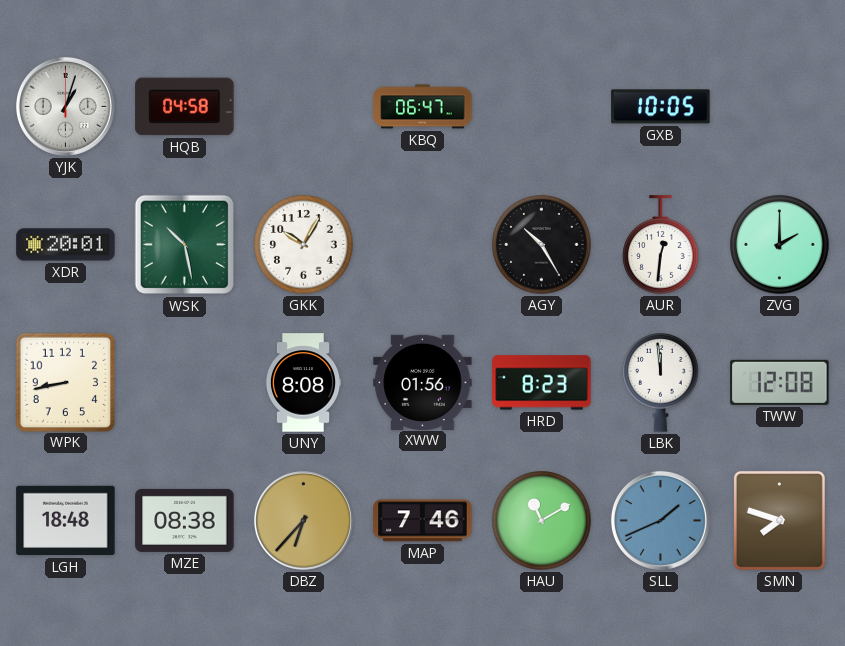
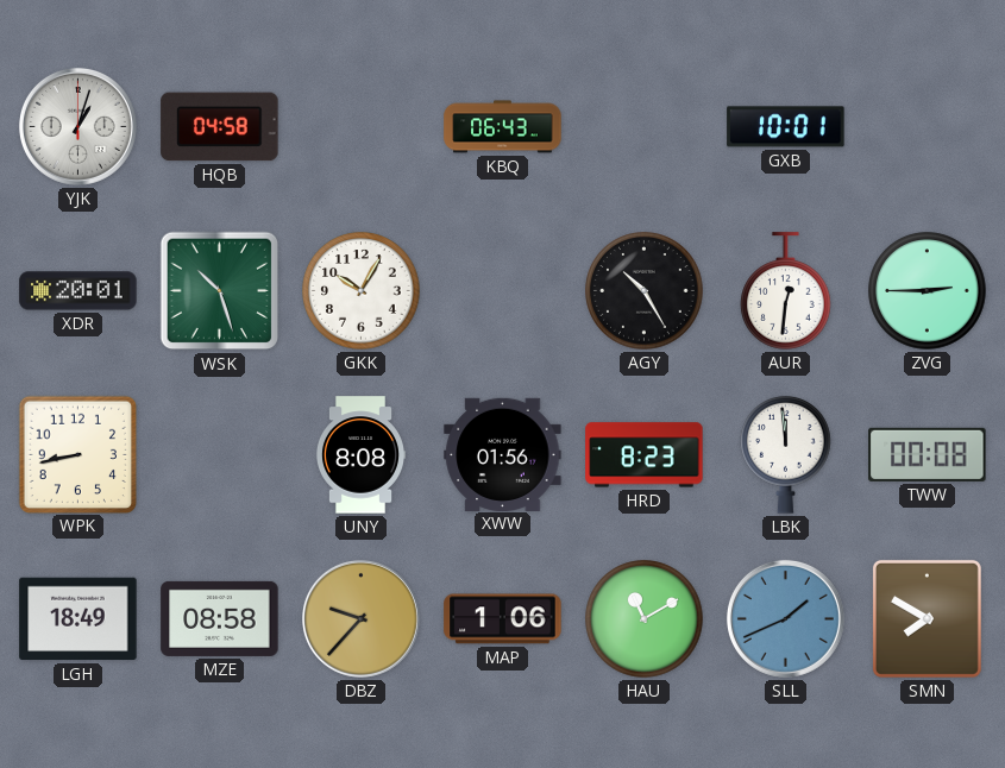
KBQ: 06:47 -> 06:43 (503, 127)
GXB: 10:05 -> 10:01 (786, 127)
WSK: 10:28 -> 10:27 (220, 291)
ZVG: 2:00 -> 2:45 (928, 291)
TWW: 12:08 -> 00:08 (928, 454)
LGH: 18:48 -> 18:49 (78, 619)
MZE: 08:38 -> 08:58 (220, 618)
DBZ: 6:37 -> 9:37 (360, 618)
MAP: 7:46 -> 1:06 (503, 619)
SMN: 7:48 -> 7:50 (927, 618)
